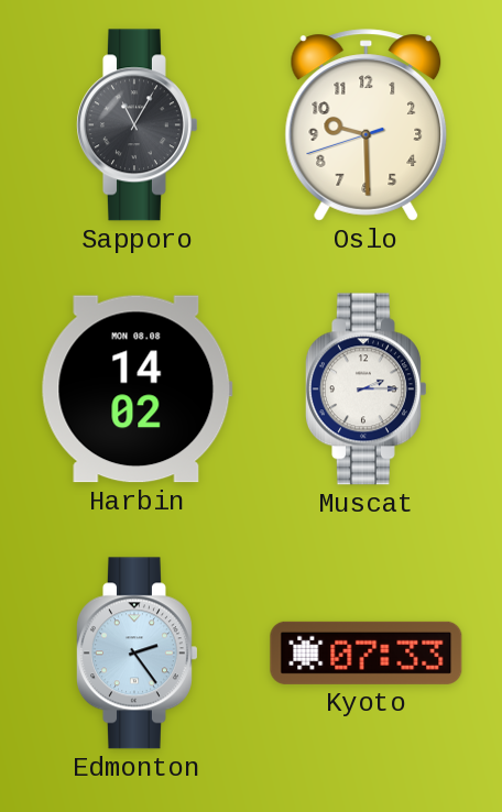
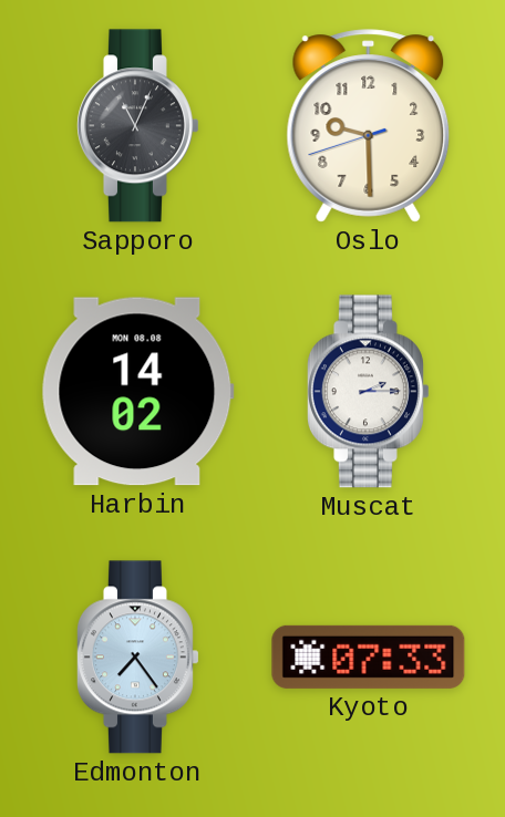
Sapporo: 11:05 -> 11:04 (137, 126)
Edmonton: 2:24 -> 7:24 (137, 658)
